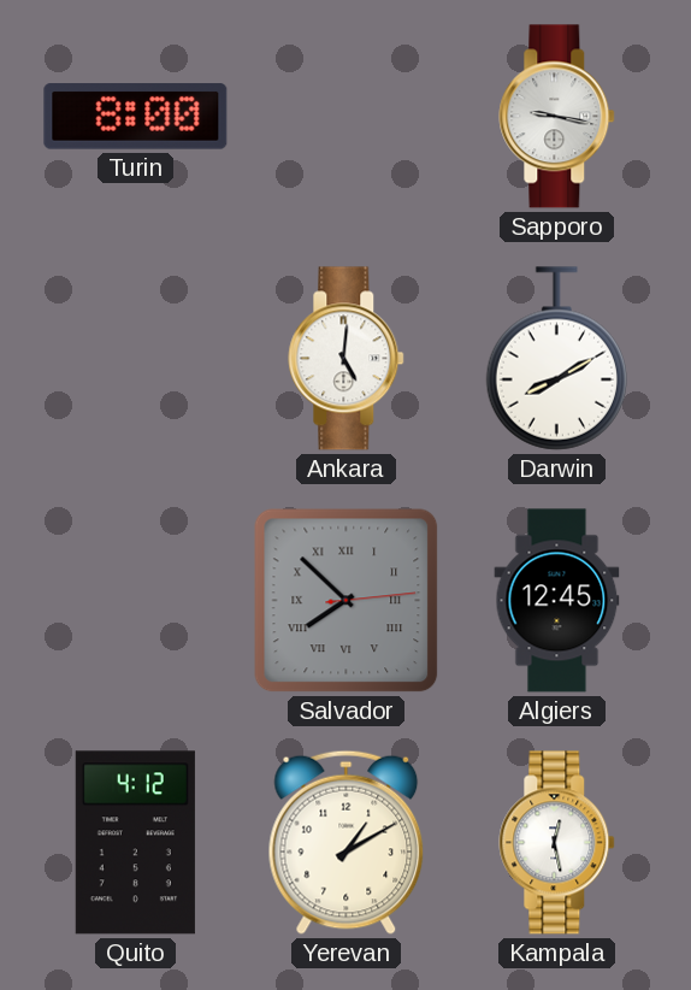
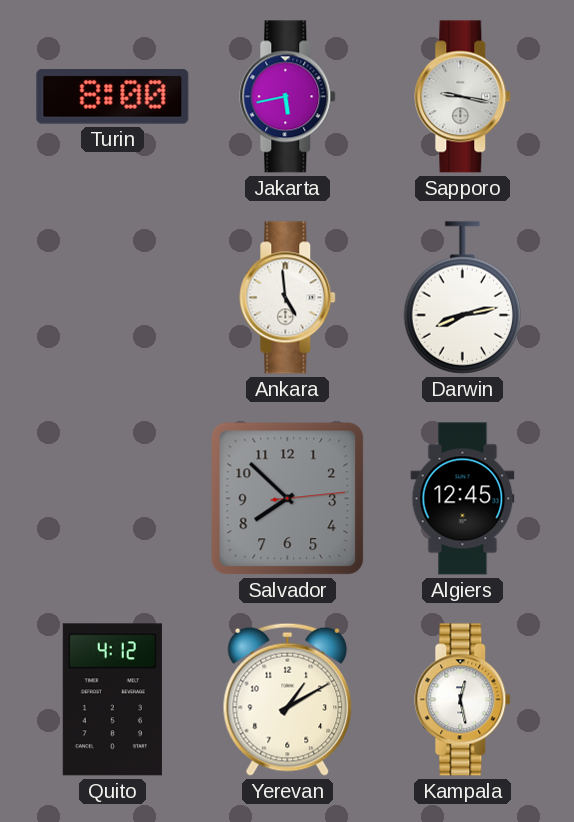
Jakarta: none -> 5:43 (288, 97)
Ankara: 5:01 -> 4:59 (288, 298)
Darwin: 8:10 -> 8:13 (462, 298)
Salvador numerals: Roman -> Arabic (288, 499)
